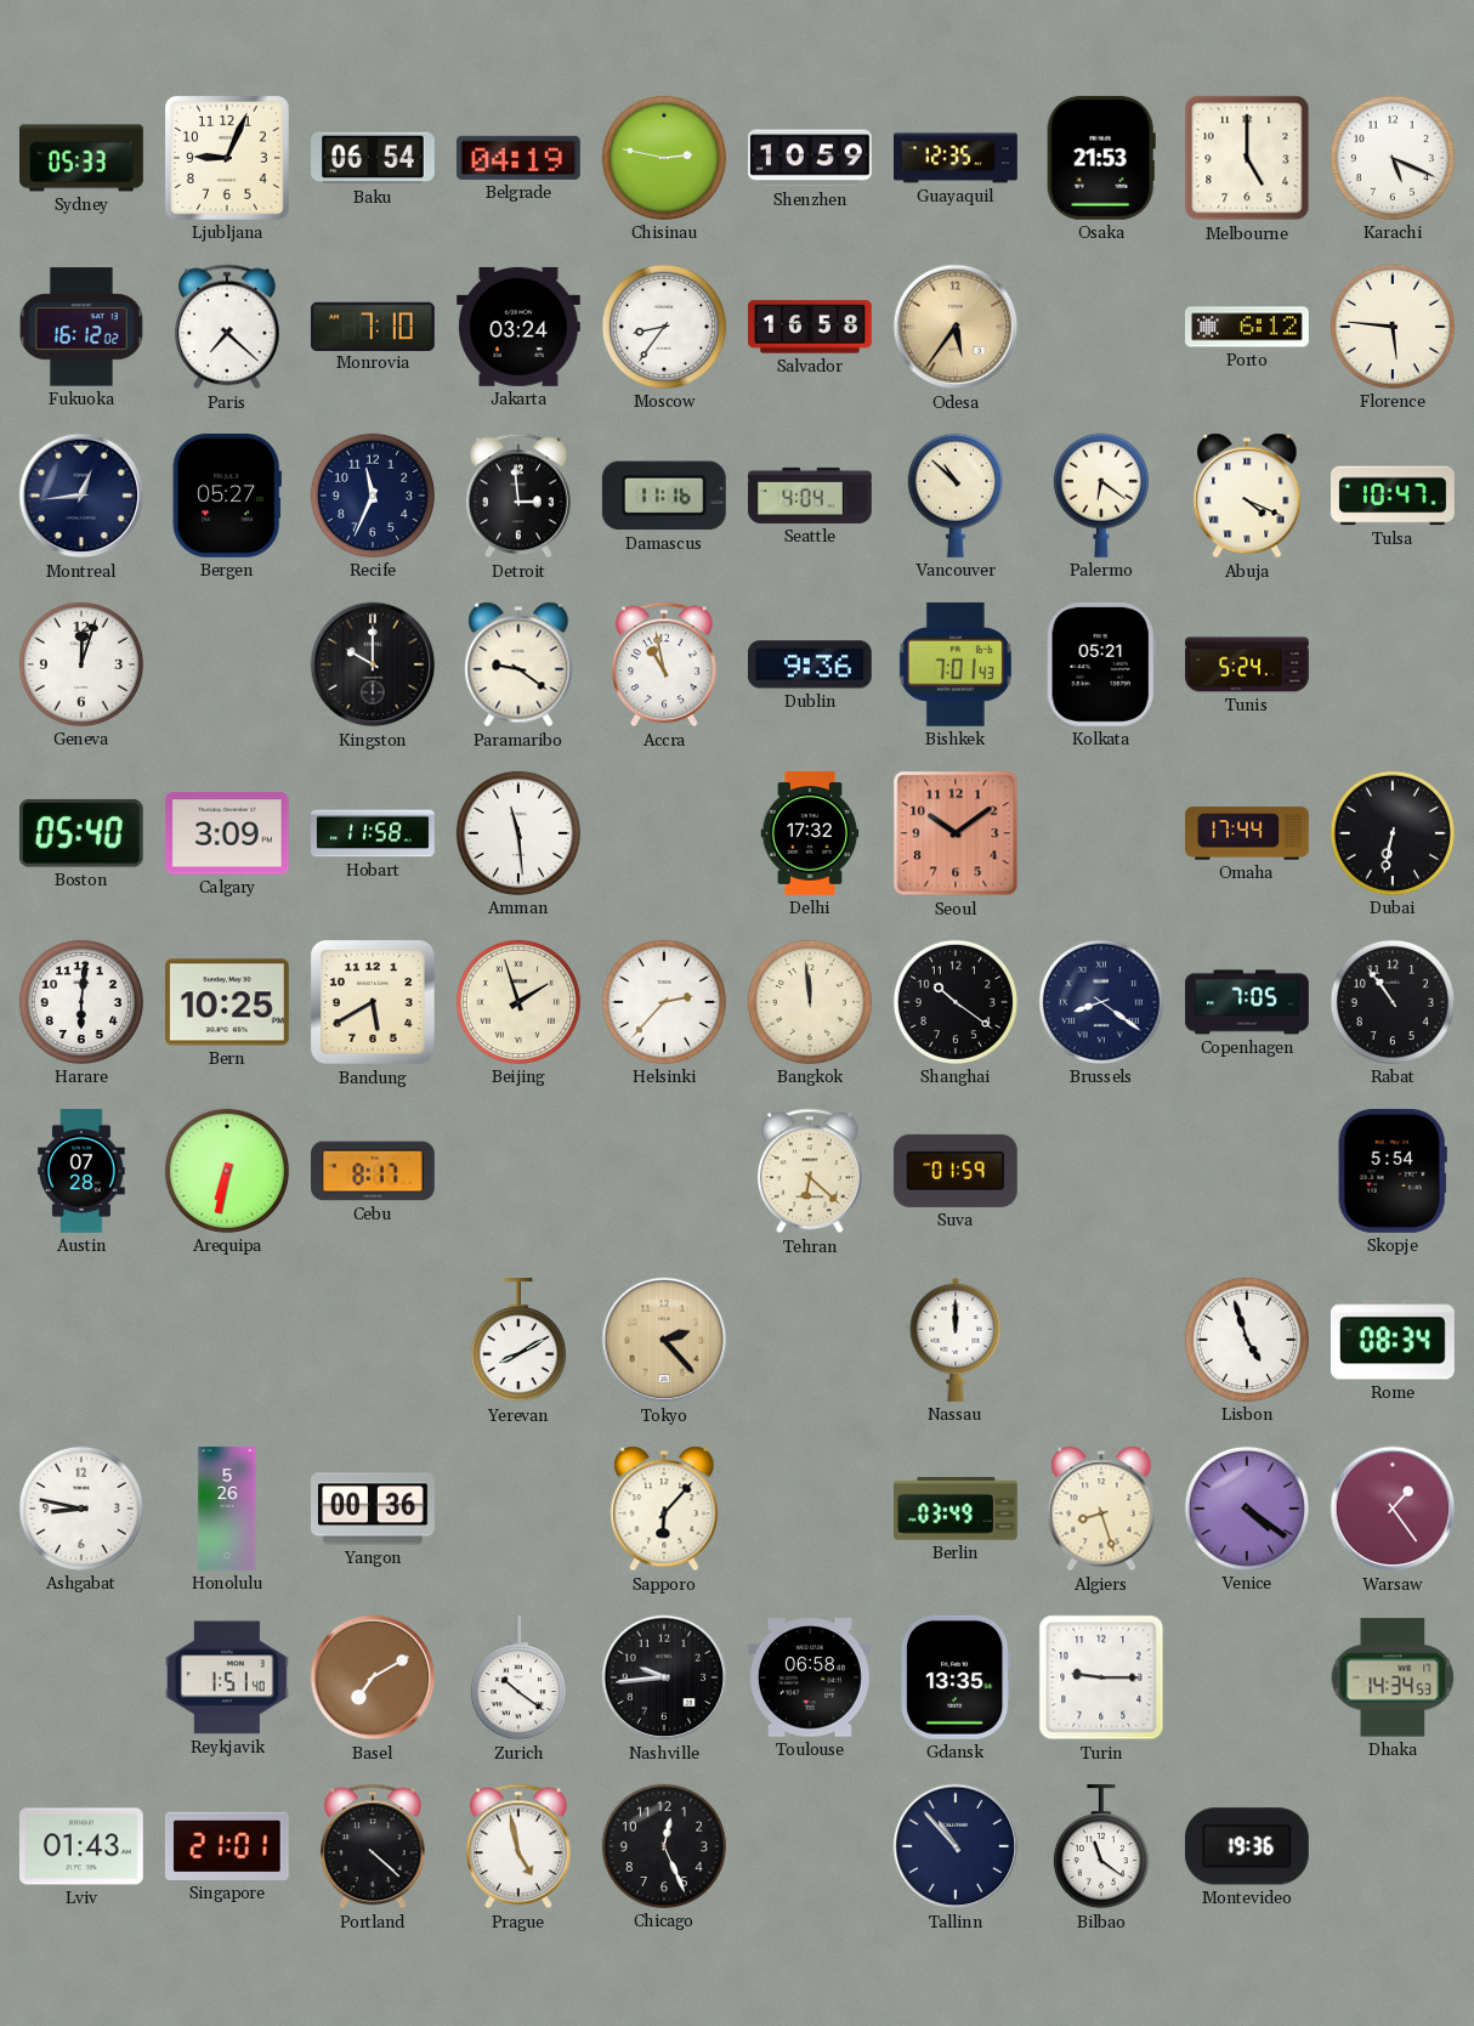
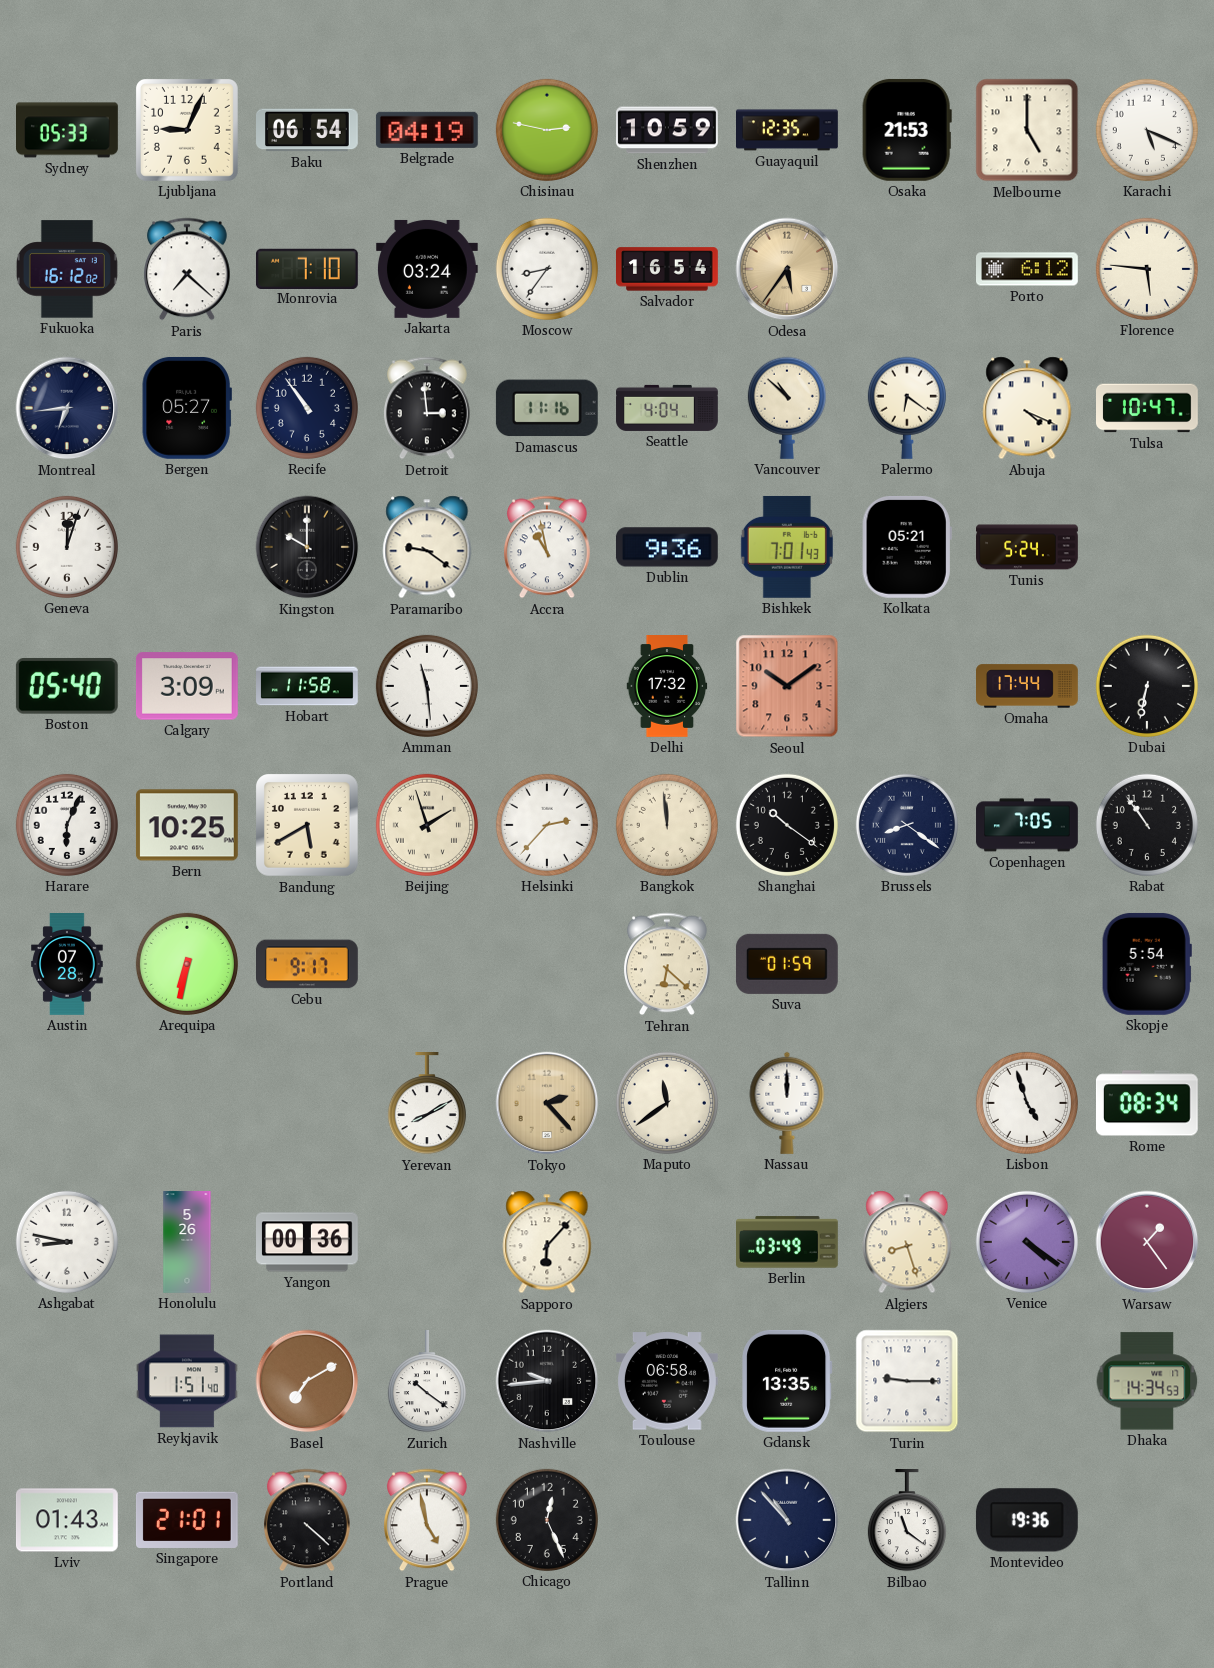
Salvador: 16:58 -> 16:54 (668, 269)
Montreal: 12:44 -> 6:44 (67, 408)
Recife: 11:34 -> 10:54 (307, 408)
Harare: 6:01 -> 6:04 (67, 825)
Cebu: 8:17 -> 9:17 (308, 964)
Maputo: none -> 11:39 (667, 1103)
